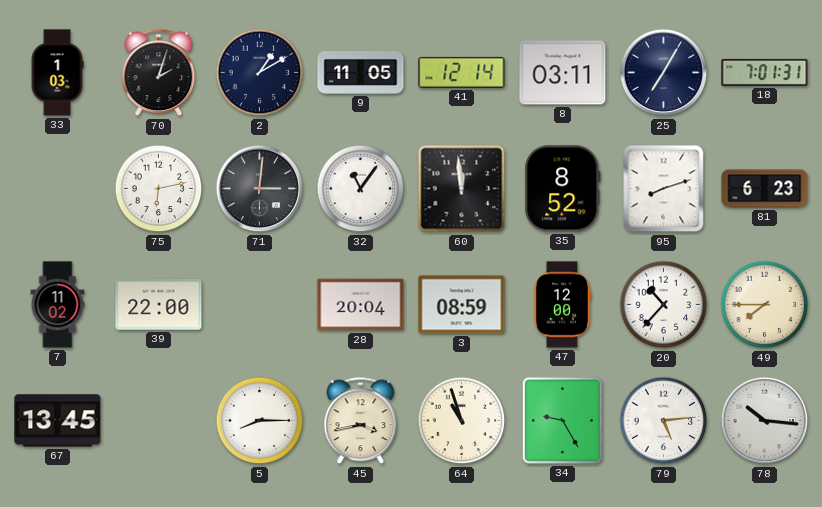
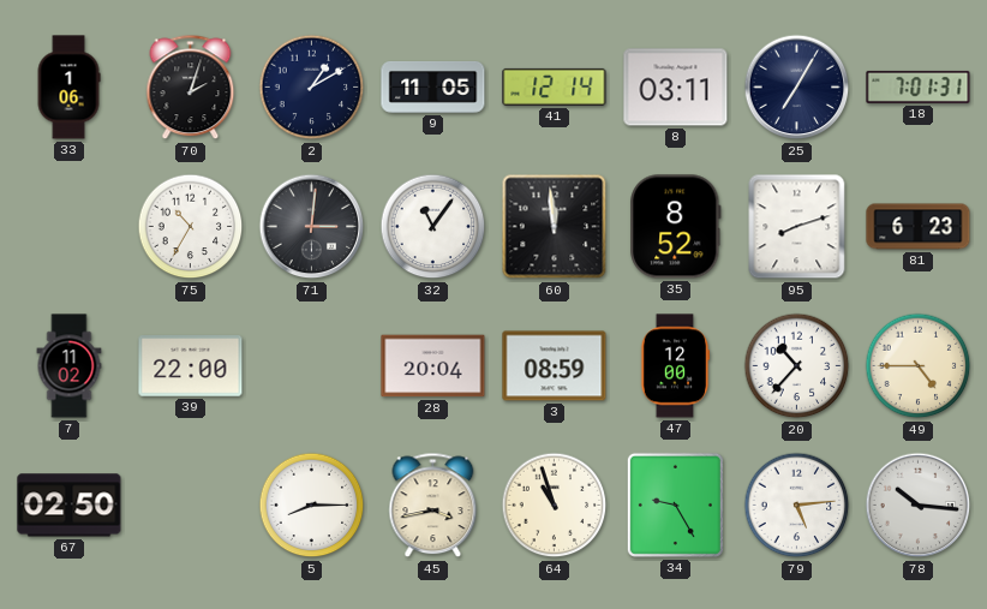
33: 1:03 -> 1:06 (68, 88)
75: 6:13 -> 10:35 (191, 227)
49: 7:45 -> 4:45 (919, 366)
67: 13:45 -> 02:50 (70, 506)
